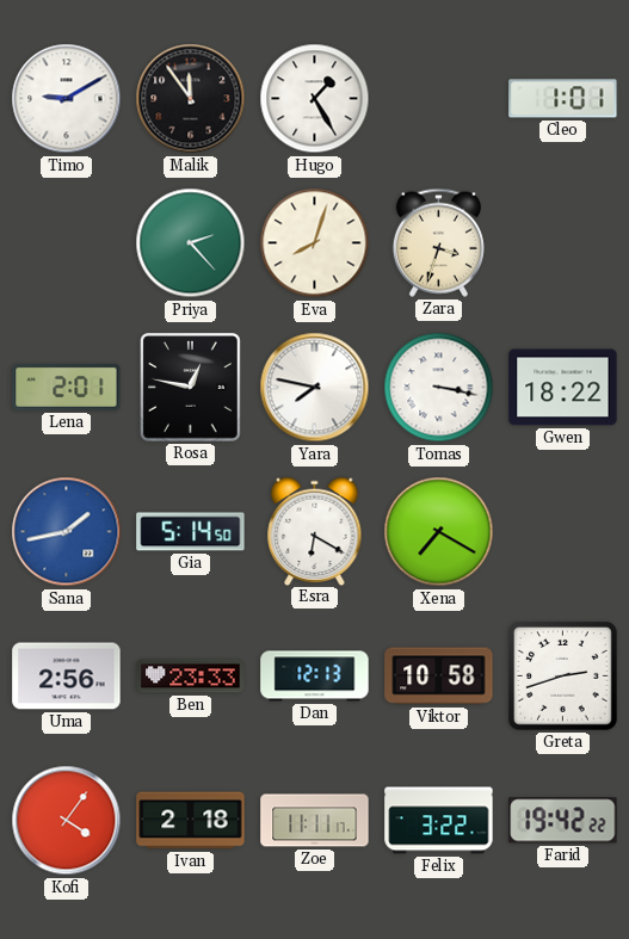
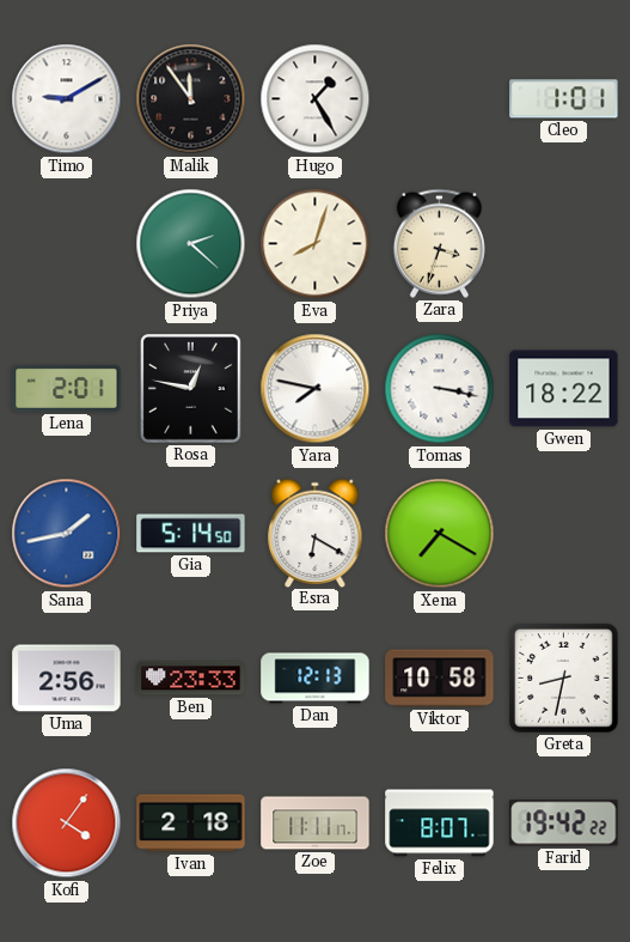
Priya: 2:23 -> 2:22 (191, 244)
Greta: 2:42 -> 8:32 (564, 679)
Felix: 3:22 -> 8:07 (440, 824)
